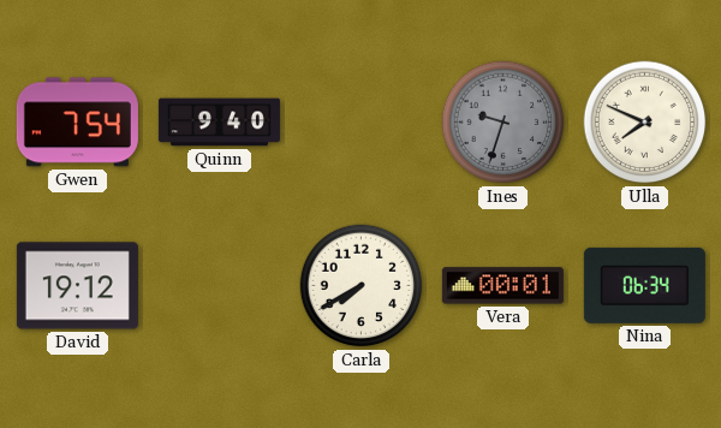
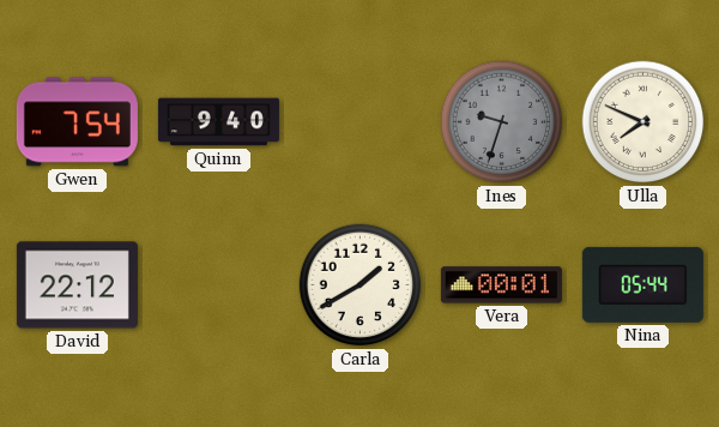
David: 19:12 -> 22:12 (77, 285)
Carla: 7:40 -> 1:40 (361, 285)
Nina: 06:34 -> 05:44 (642, 284)
